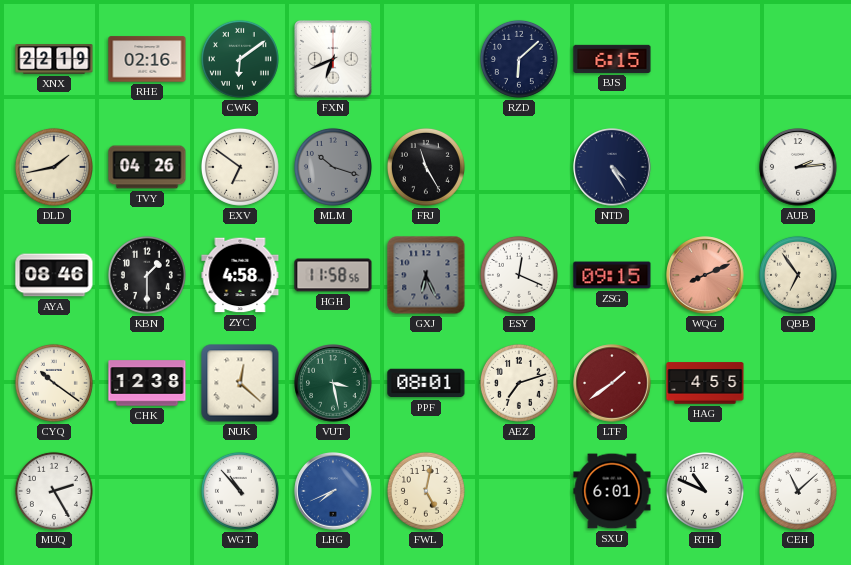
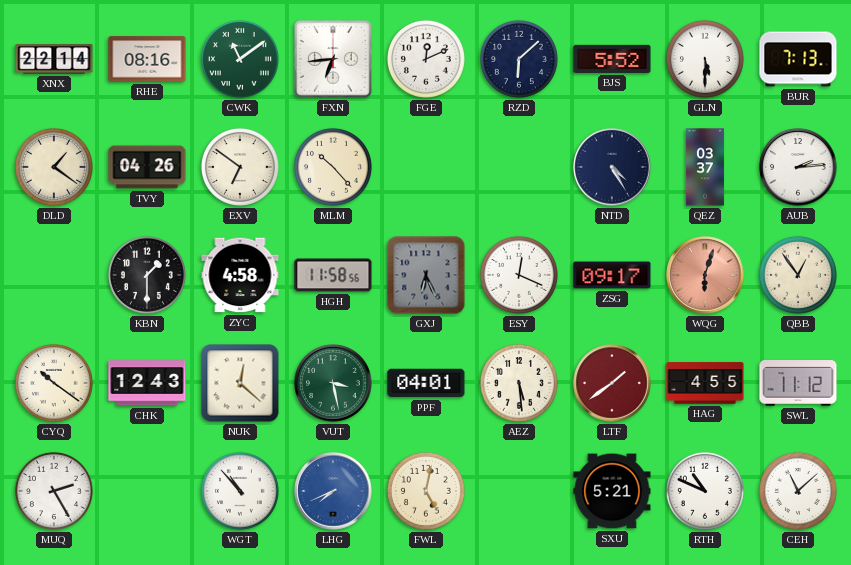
XNX: 22:19 -> 22:14 (54, 59)
RHE: 02:16 -> 08:16 (147, 59)
CWK: 6:09 -> 11:09 (240, 59)
FXN: 6:41 -> 6:44 (333, 59)
FGE: none -> 12:11 (426, 59)
BJS: 6:15 -> 5:52 (612, 59)
GLN: none -> 5:30 (705, 59)
BUR: none -> 7:13 (798, 59)
DLD: 1:43 -> 1:21 (54, 167)
MLM: 10:18 -> 10:23 (333, 167)
MLM dial: grey -> cream (333, 167)
FRJ: 11:25 -> none (426, 167)
QEZ: none -> 03:37 (705, 167)
AYA: 08:46 -> none (54, 275)
ZSG: 09:15 -> 09:17 (612, 275)
WQG: 8:11 -> 6:03 (705, 275)
QBB: 6:54 -> 12:54 (798, 275)
CHK: 12:38 -> 12:43 (147, 383)
PPF: 08:01 -> 04:01 (426, 383)
AEZ: 7:12 -> 5:29 (519, 383)
SWL: none -> 11:12 (798, 383)
SXU: 6:01 -> 5:21 (612, 491)
